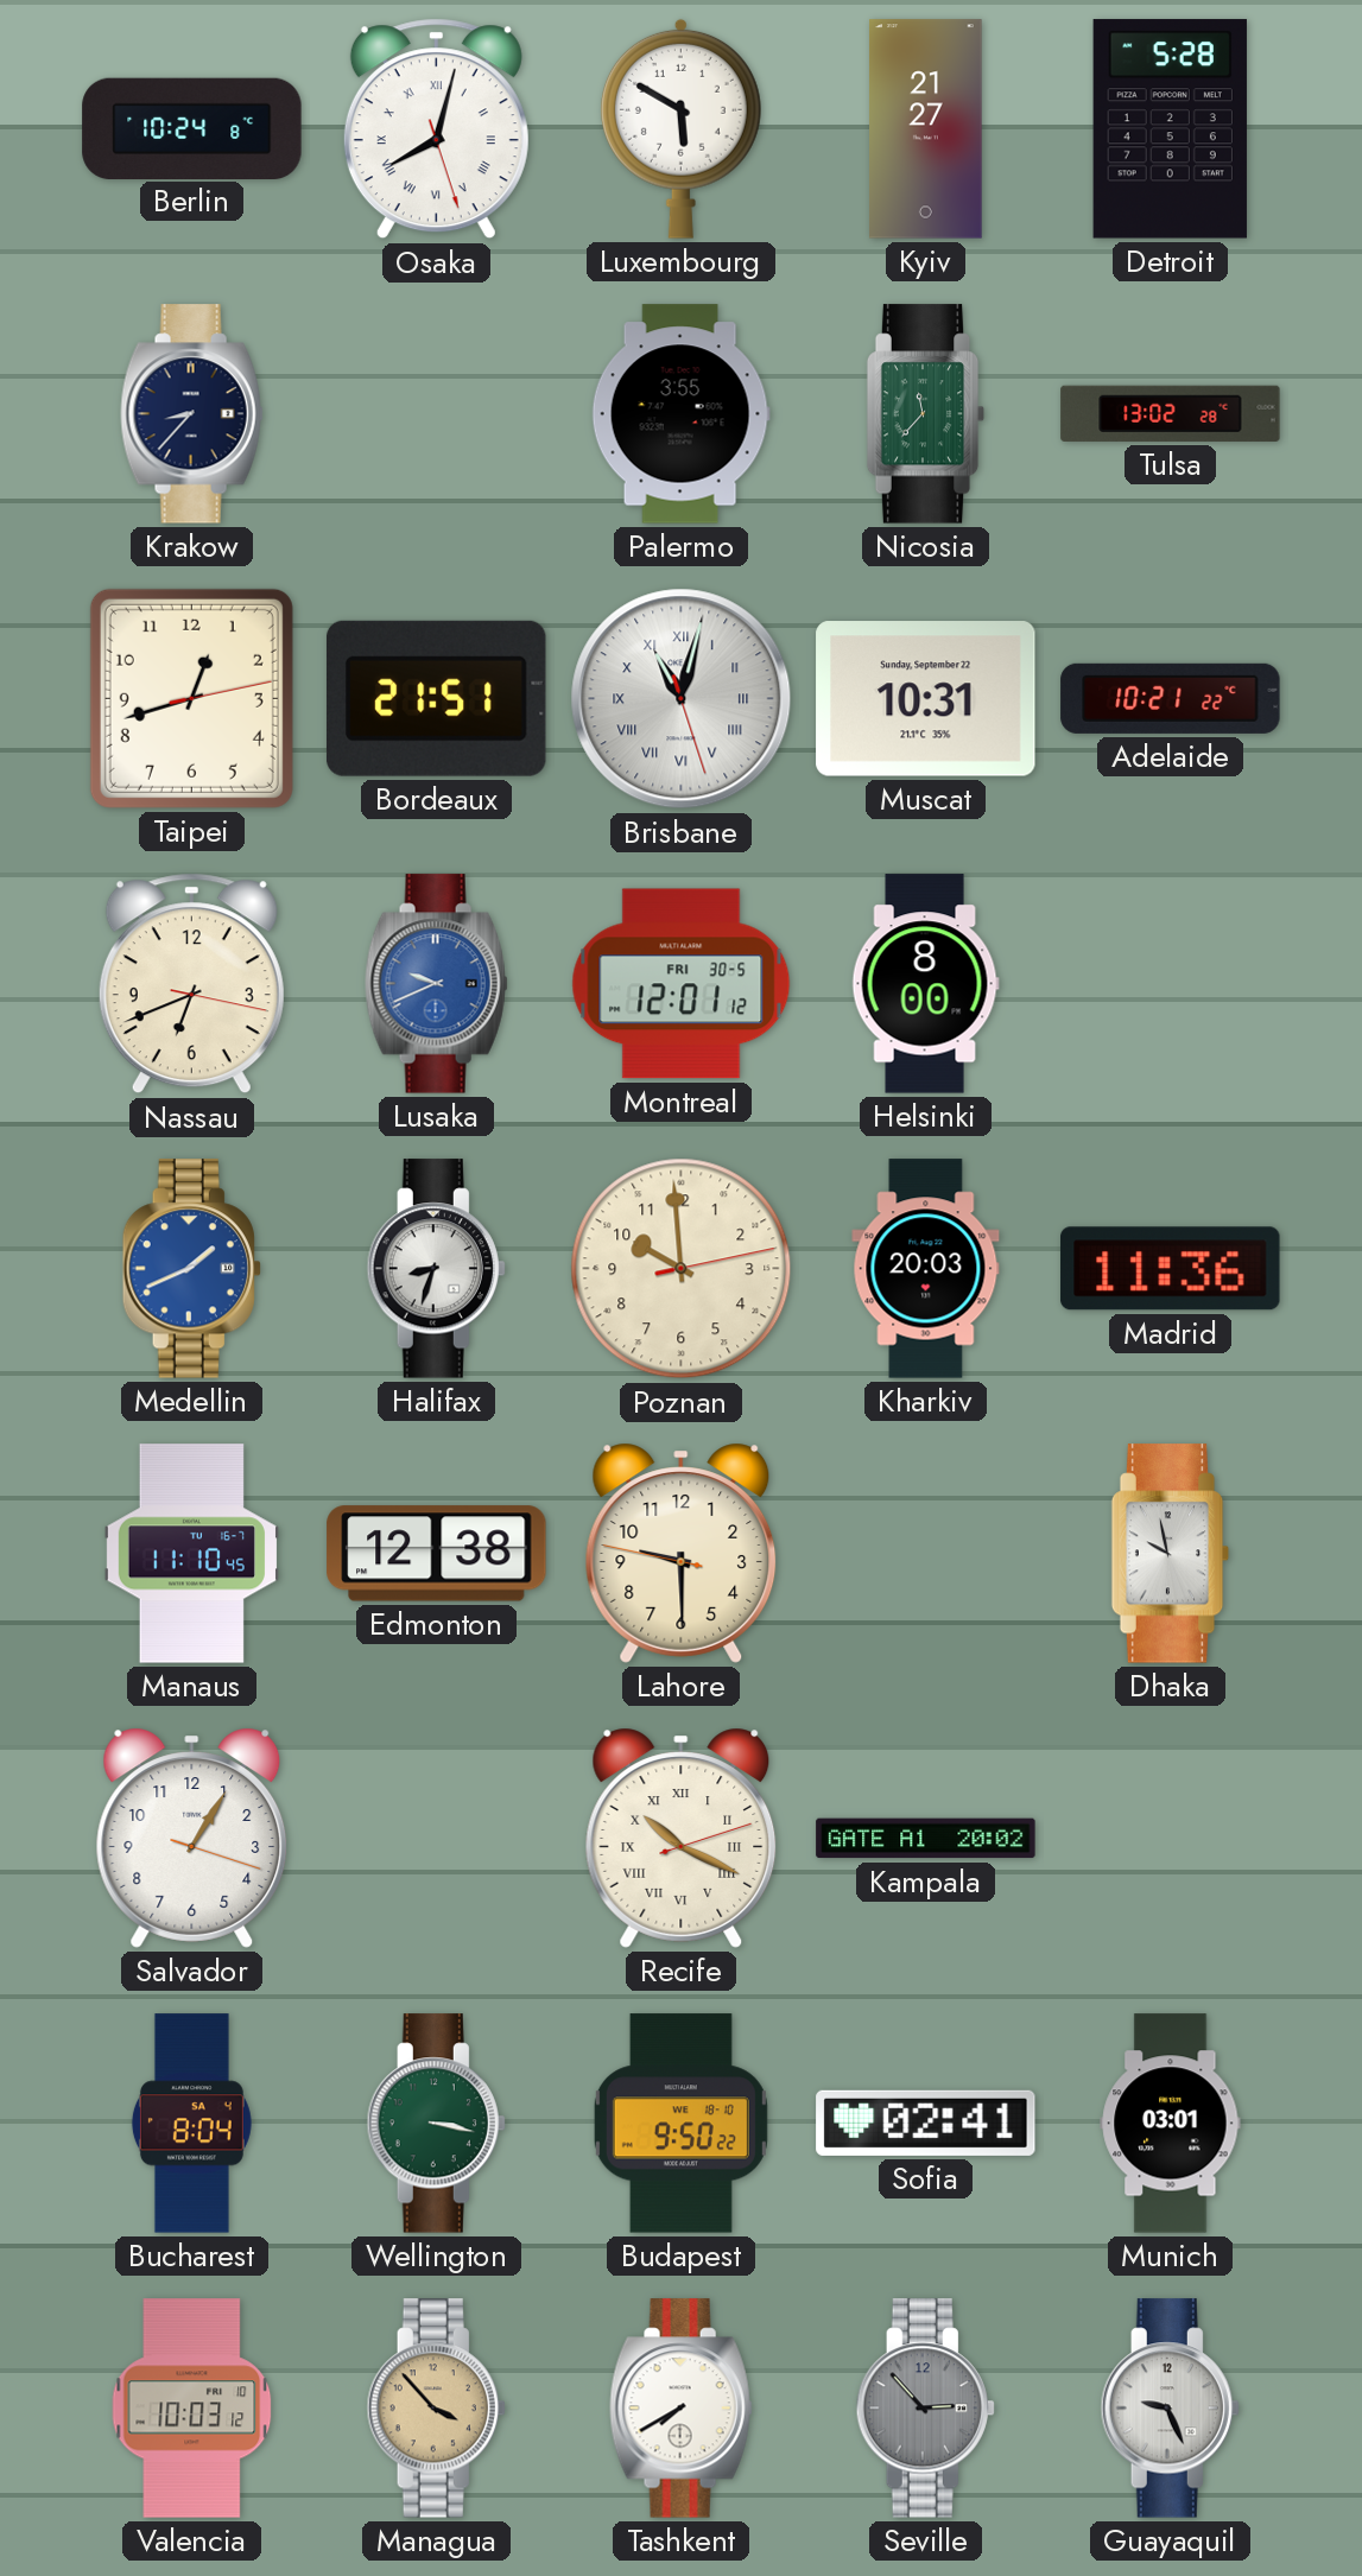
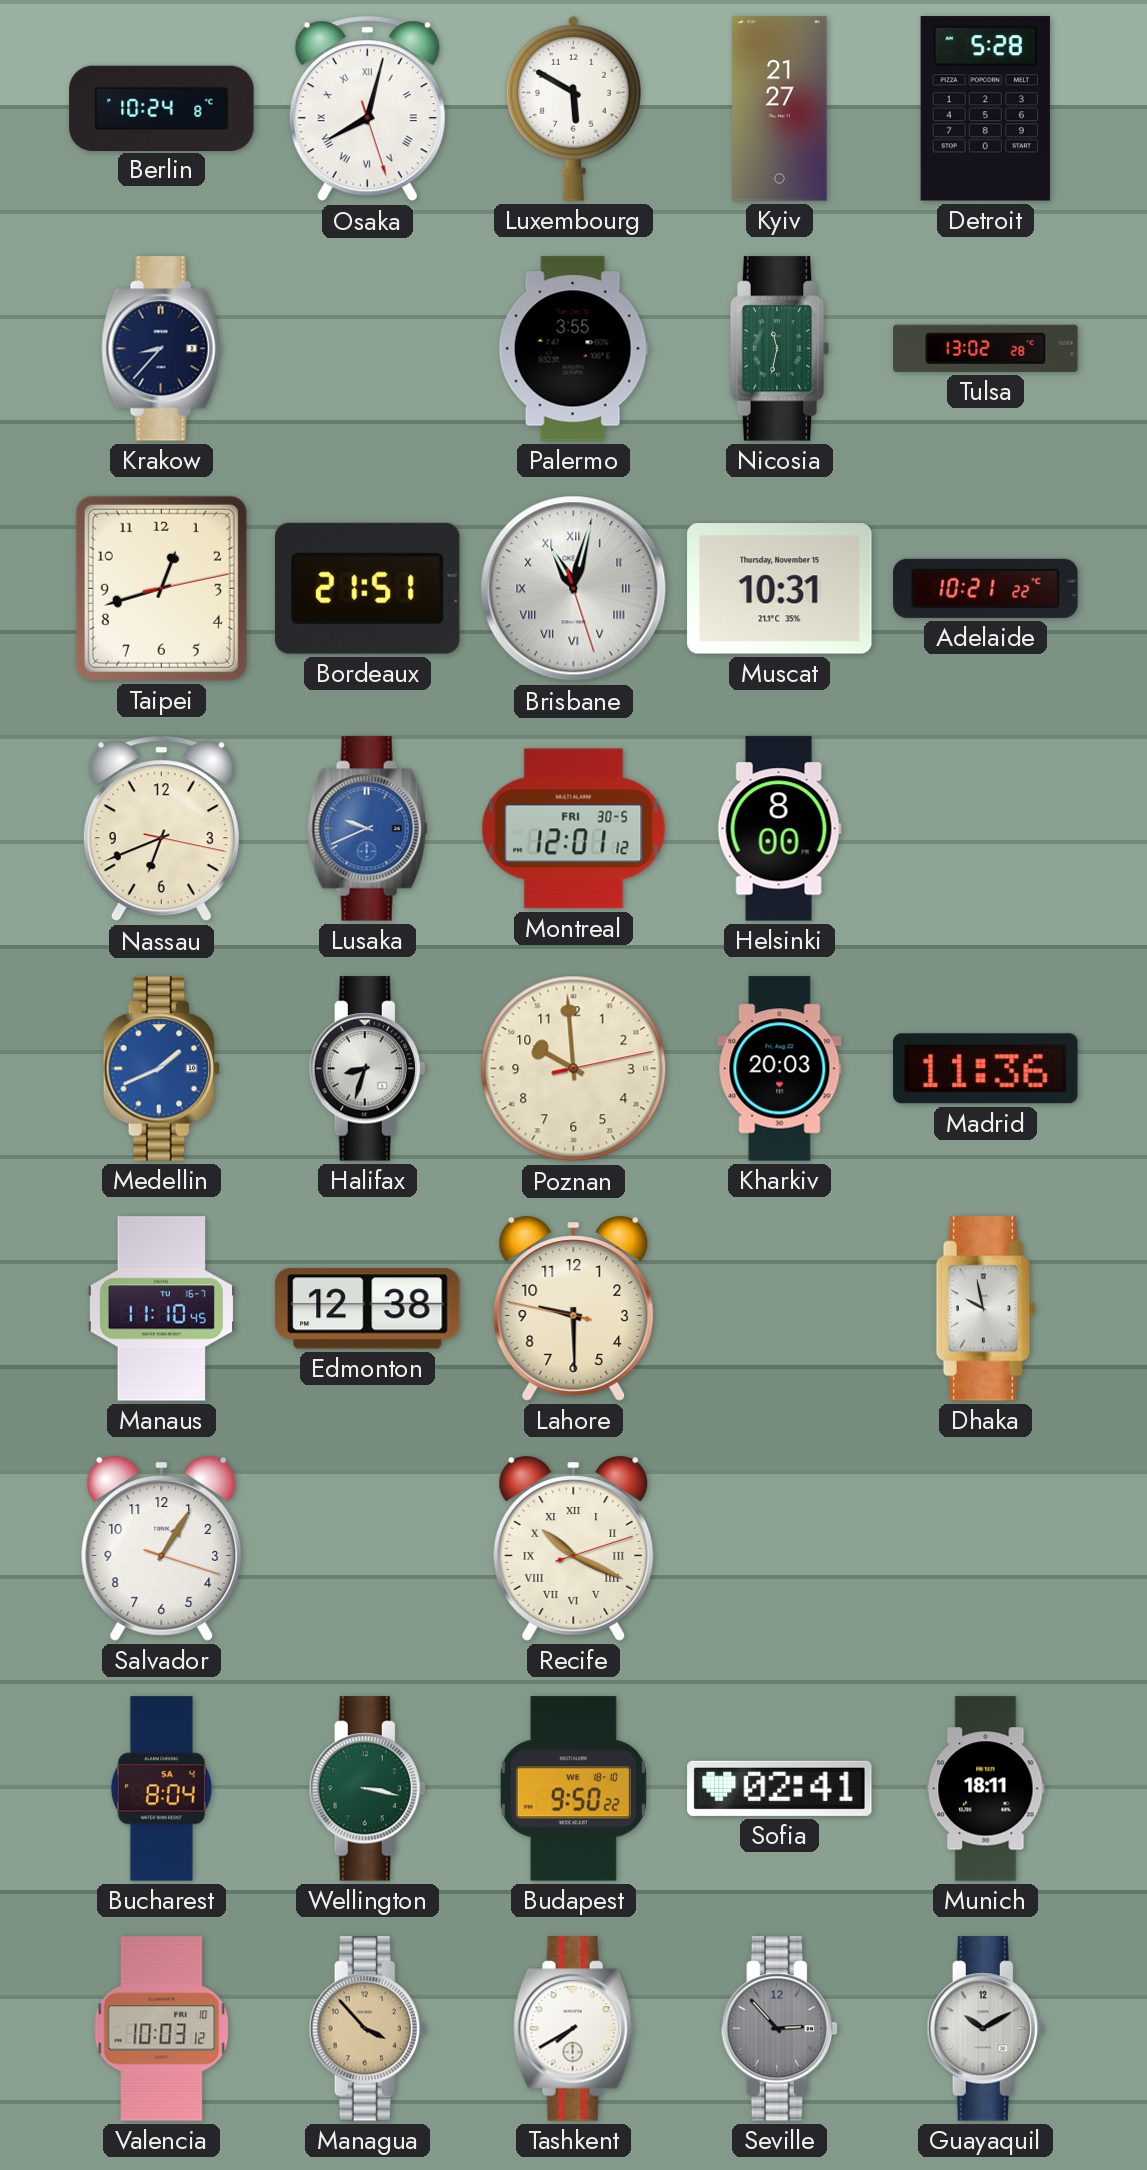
Nicosia: 11:37 -> 11:32 (780, 349)
Muscat date: Sunday, September 22 -> Thursday, November 15 (780, 589)
Kampala: 20:02 -> none (926, 1839)
Munich: 03:01 -> 18:11 (986, 1789)
Guayaquil: 9:26 -> 10:10 (985, 2029)
